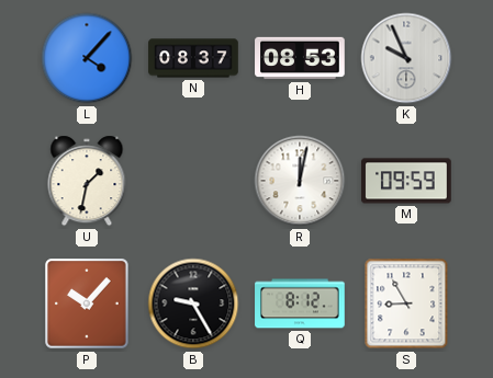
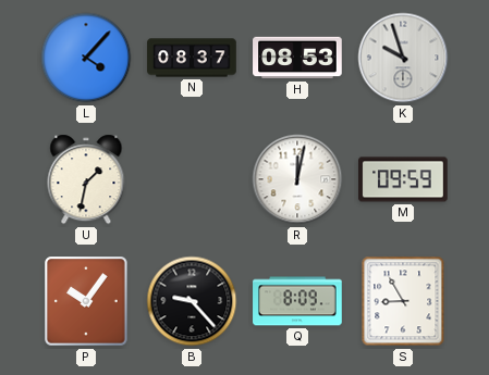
K: 9:56 -> 9:57 (403, 58)
P: 10:07 -> 10:06 (86, 301)
B: 9:25 -> 9:23 (192, 301)
Q: 8:12 -> 8:09 (297, 301)
